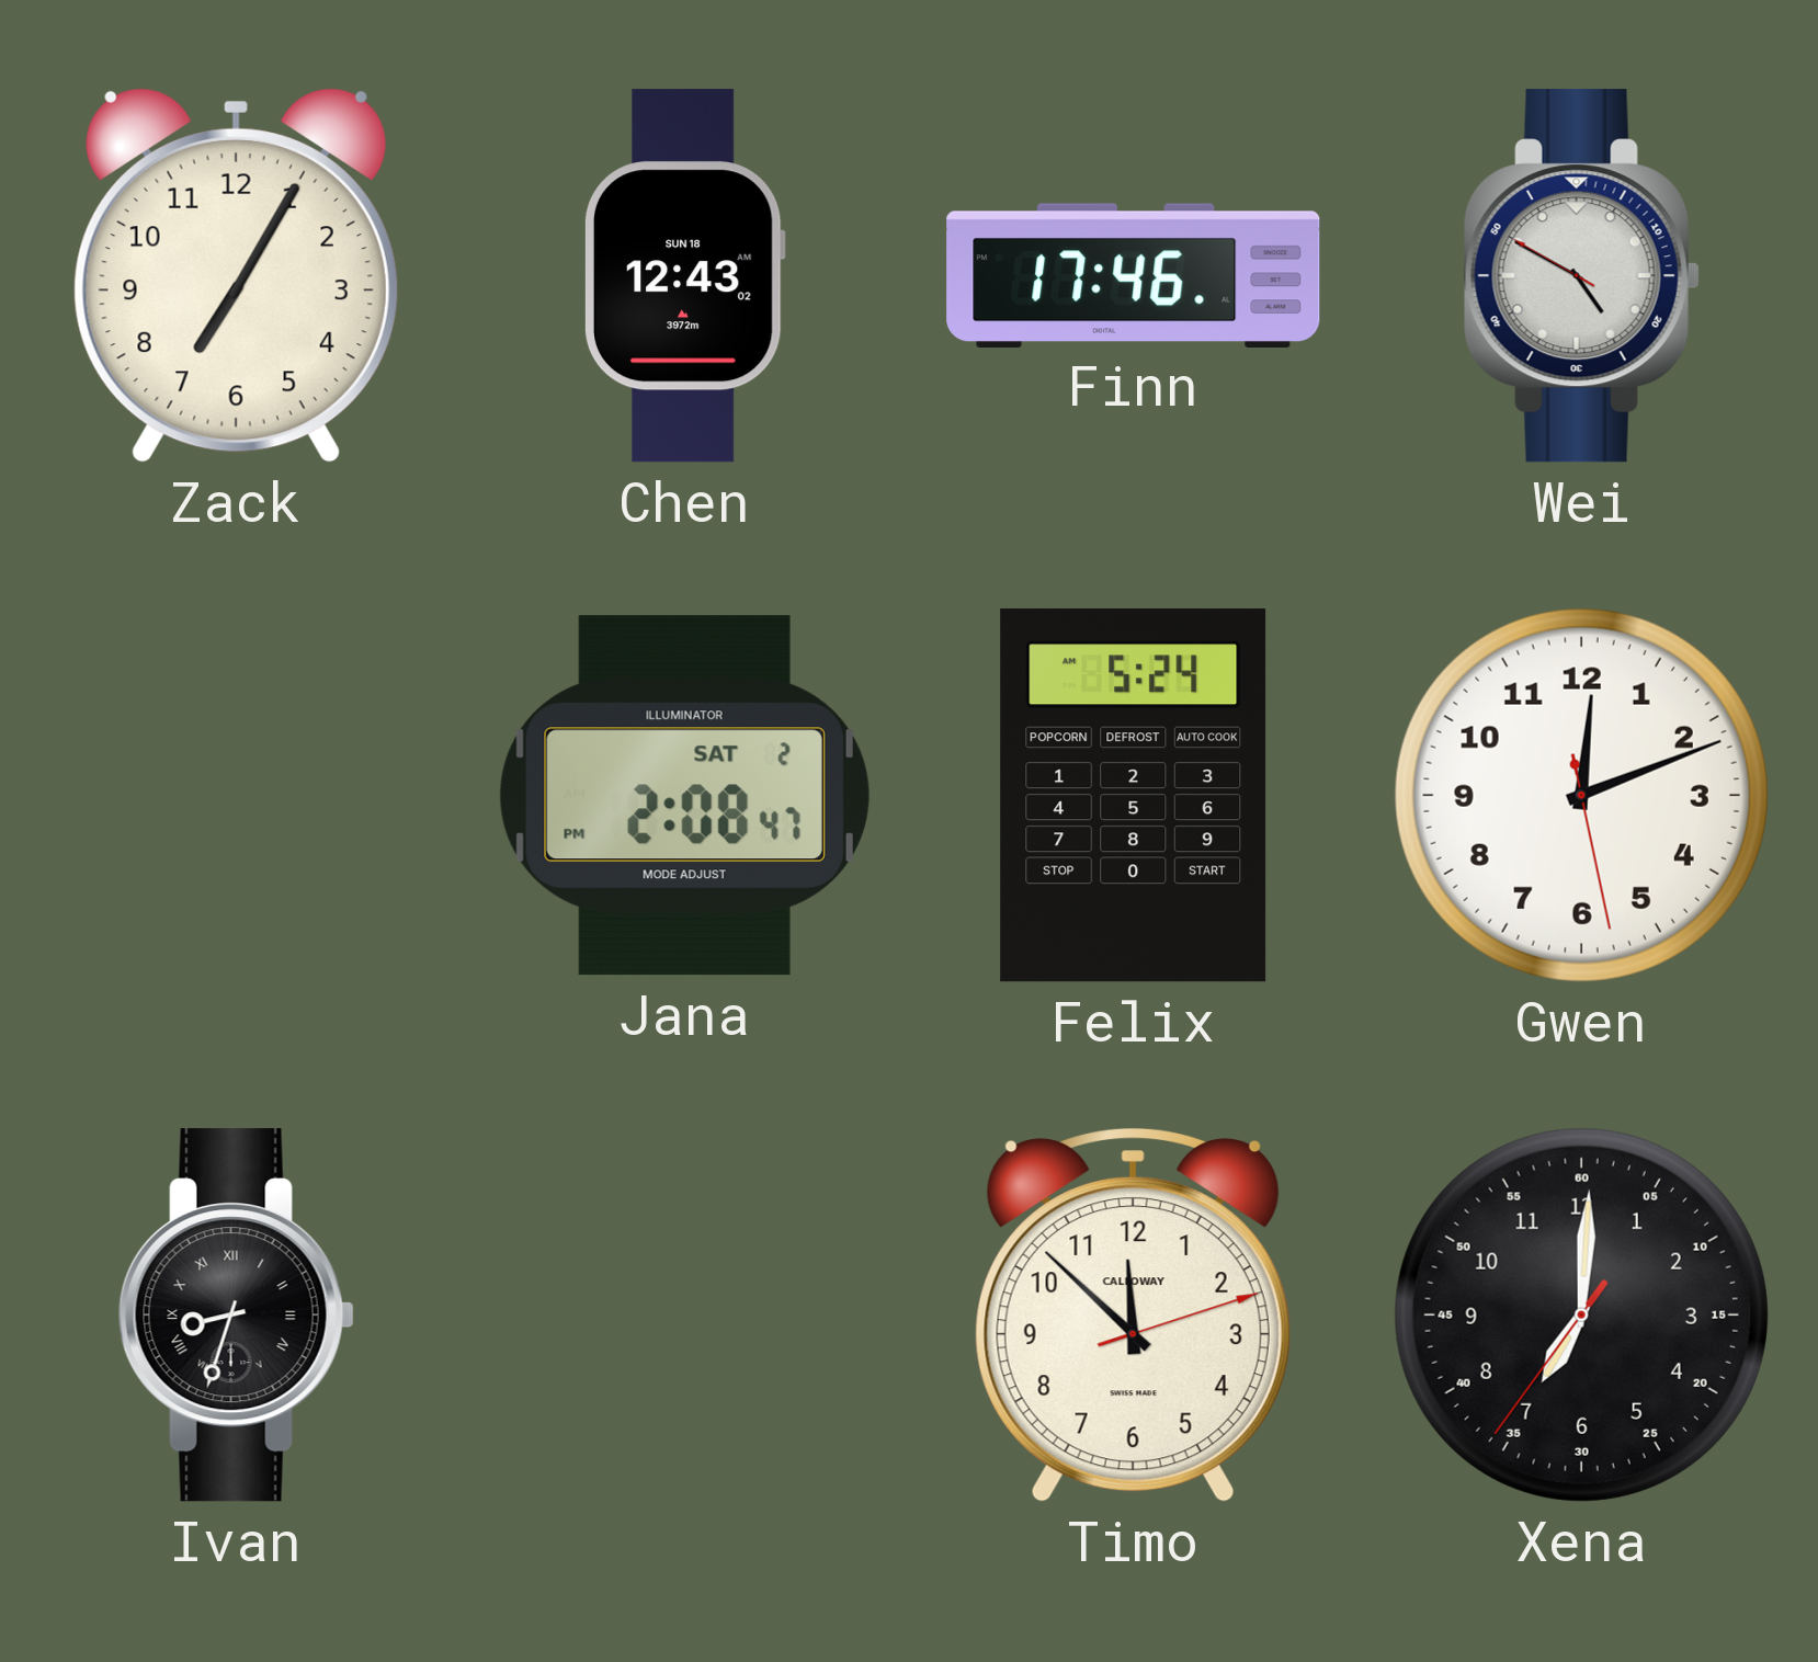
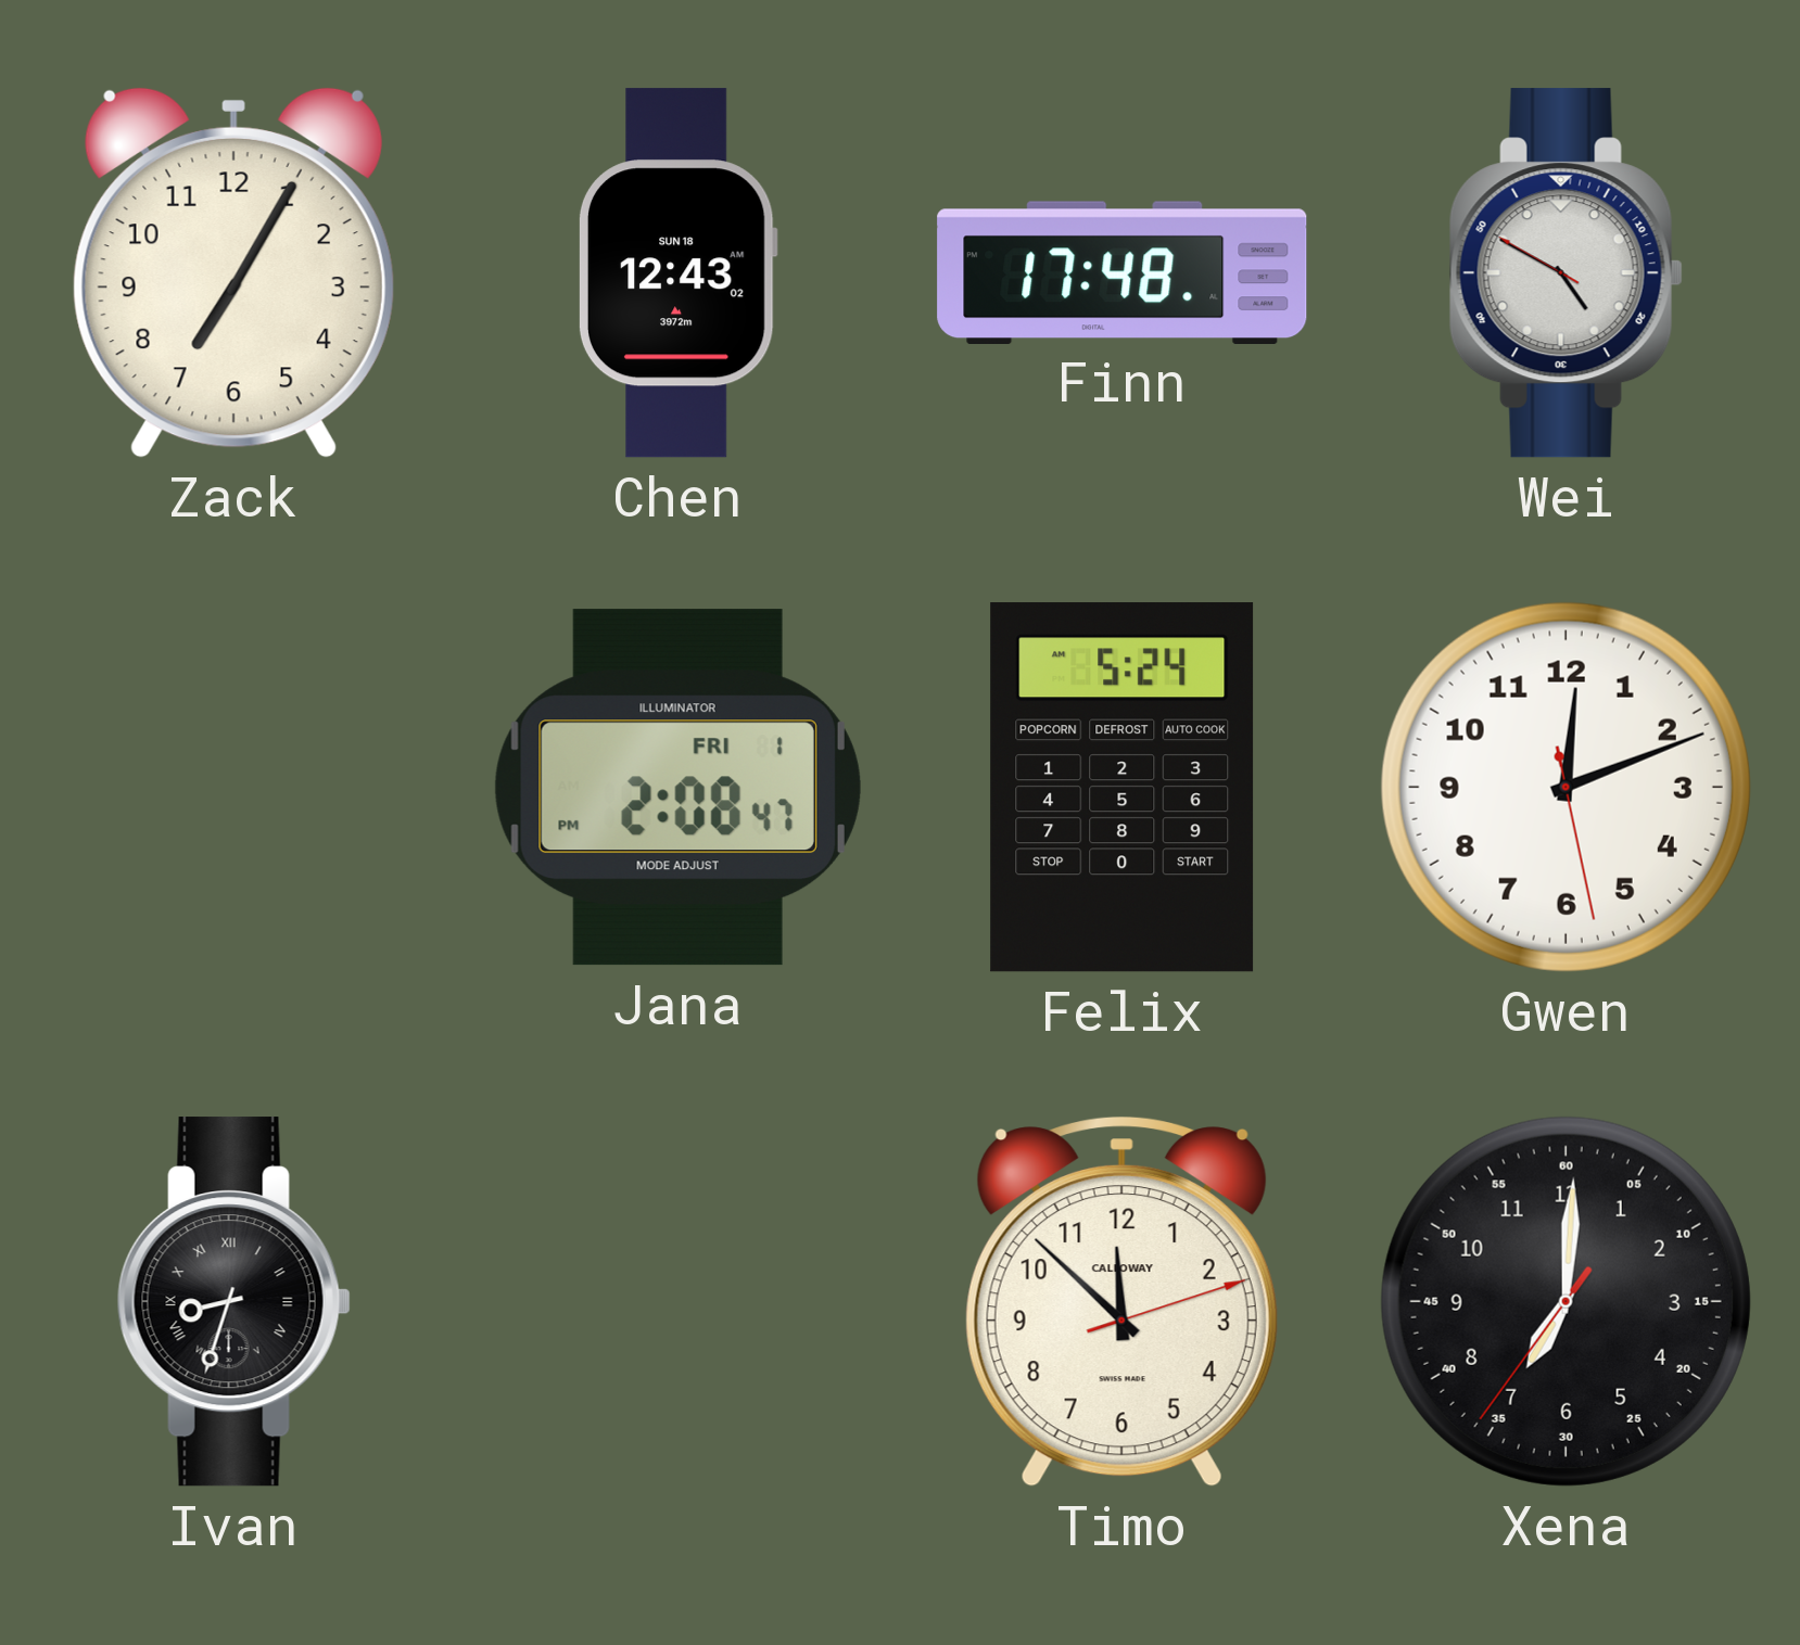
Finn: 17:46 -> 17:48 (1123, 272)
Jana date: SAT 2 -> FRI 1 (677, 788)
